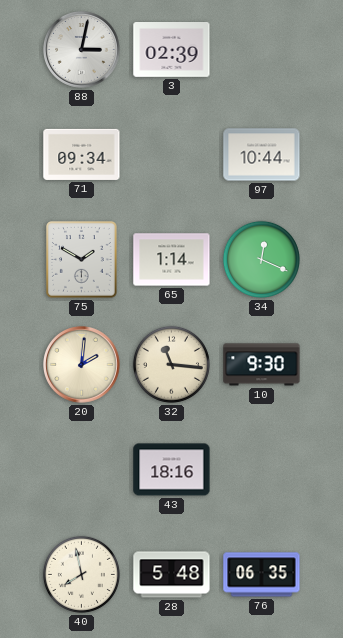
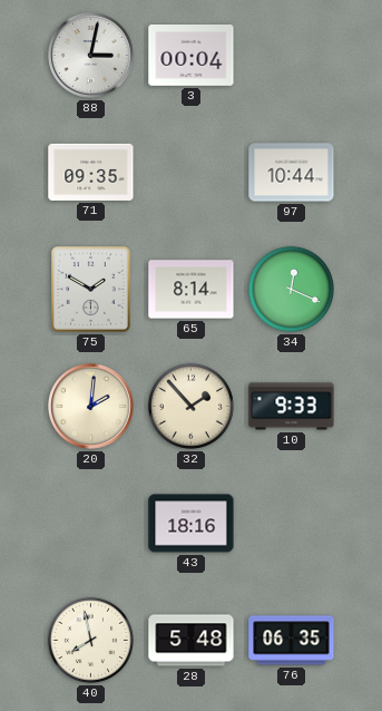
3: 02:39 -> 00:04 (192, 56)
71: 09:34 -> 09:35 (91, 172)
65: 1:14 -> 8:14 (192, 290)
32: 11:16 -> 1:53 (190, 406)
10: 9:30 -> 9:33 (292, 407)
